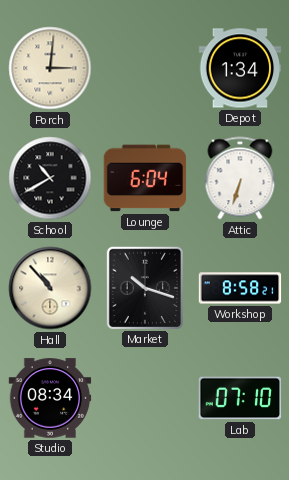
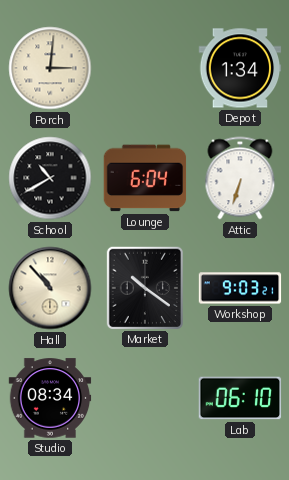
Market: 10:18 -> 10:21 (144, 287)
Workshop: 8:58 -> 9:03 (240, 288)
Lab: 07:10 -> 06:10 (240, 398)
